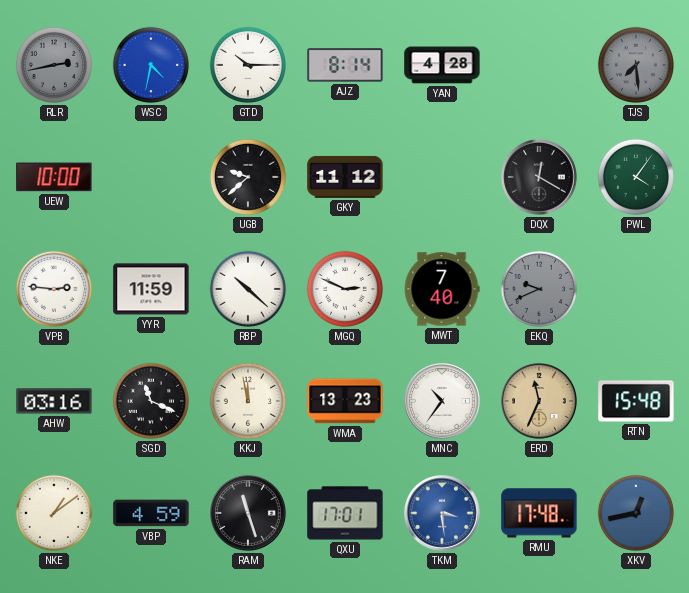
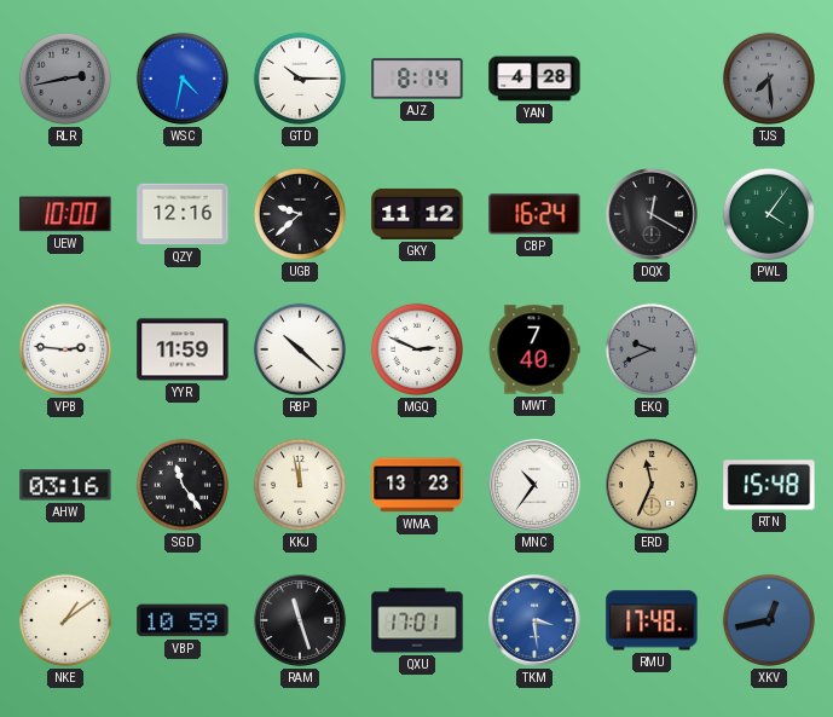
QZY: none -> 12:16 (183, 214)
CBP: none -> 16:24 (534, 214)
SGD: 11:19 -> 11:24 (183, 485)
VBP: 4:59 -> 10:59 (183, 620)
